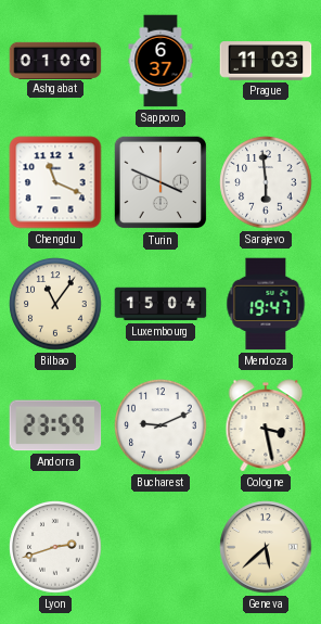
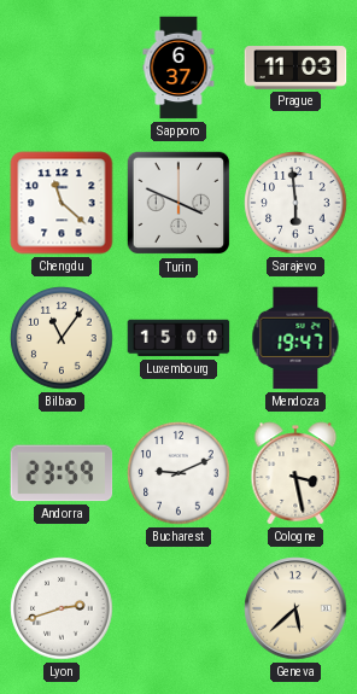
Ashgabat: 01:00 -> none (55, 60)
Chengdu: 11:19 -> 11:22 (62, 203)
Luxembourg: 15:04 -> 15:00 (178, 338)
